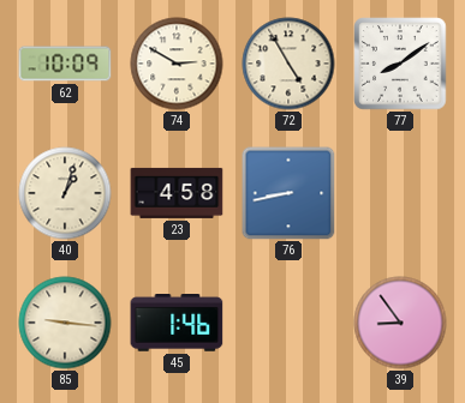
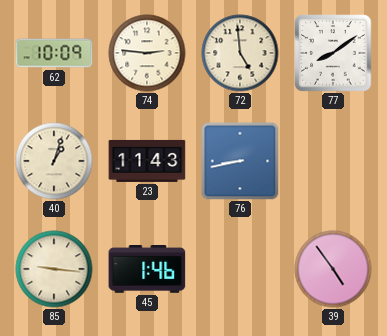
74: 2:50 -> 2:46 (147, 53)
72: 4:55 -> 4:59 (240, 53)
23: 4:58 -> 11:43 (147, 161)
39: 8:54 -> 4:54 (333, 269)
